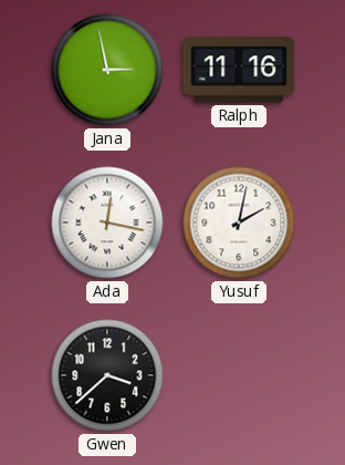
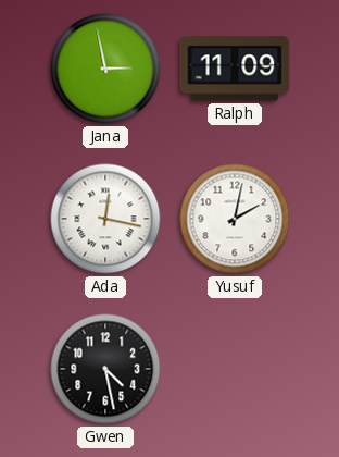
Ralph: 11:16 -> 11:09 (235, 69)
Gwen: 3:38 -> 4:28 (105, 369)
